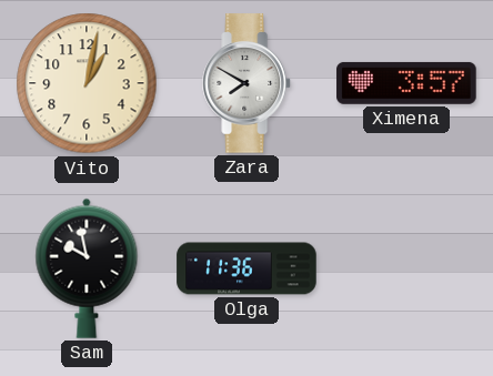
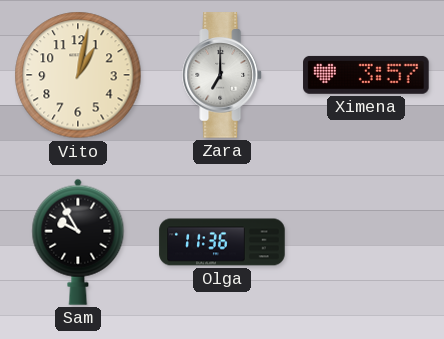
Zara: 7:50 -> 7:00 (223, 75)
Sam: 9:58 -> 9:55 (78, 242)
